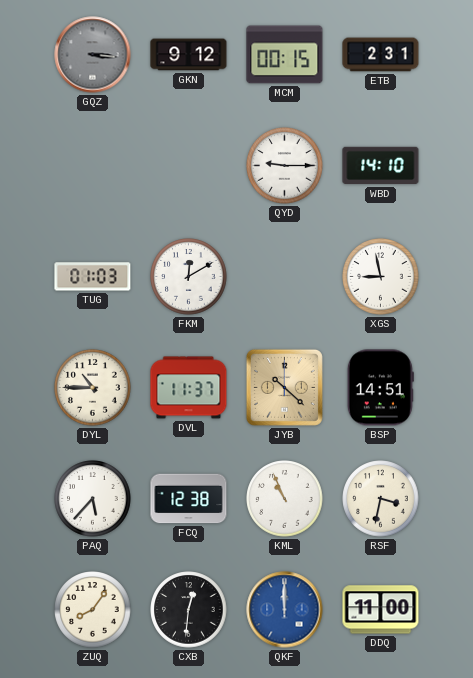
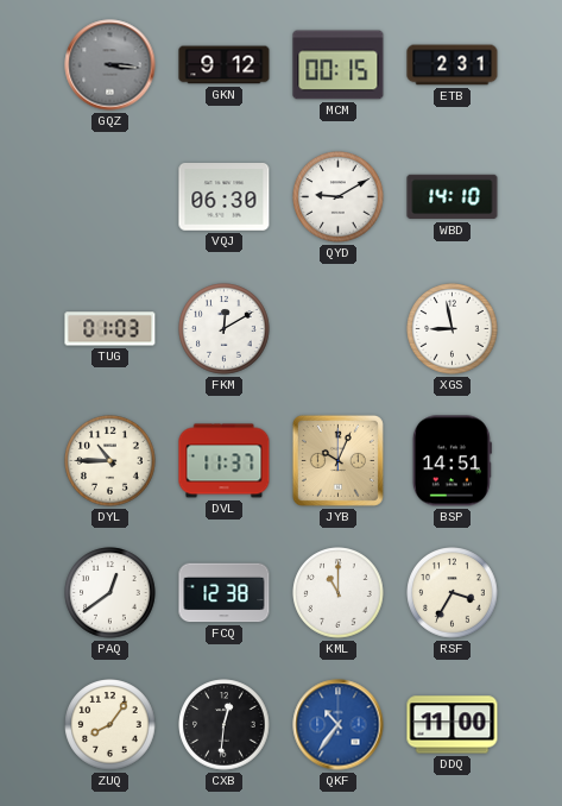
VQJ: none -> 06:30 (225, 197)
QYD: 9:15 -> 9:10 (339, 197)
JYB: 10:22 -> 10:04 (337, 460)
PAQ: 5:37 -> 12:39 (110, 593)
KML: 10:56 -> 11:00 (339, 593)
RSF: 3:32 -> 3:35 (453, 593)
QKF: 12:00 -> 10:36 (339, 725)
